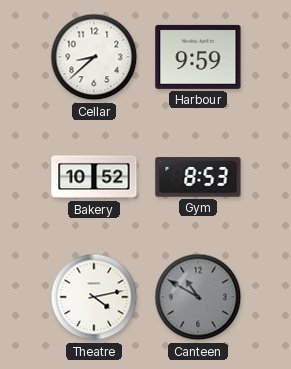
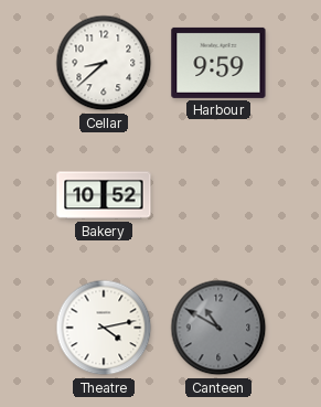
Gym: 8:53 -> none (198, 177)
